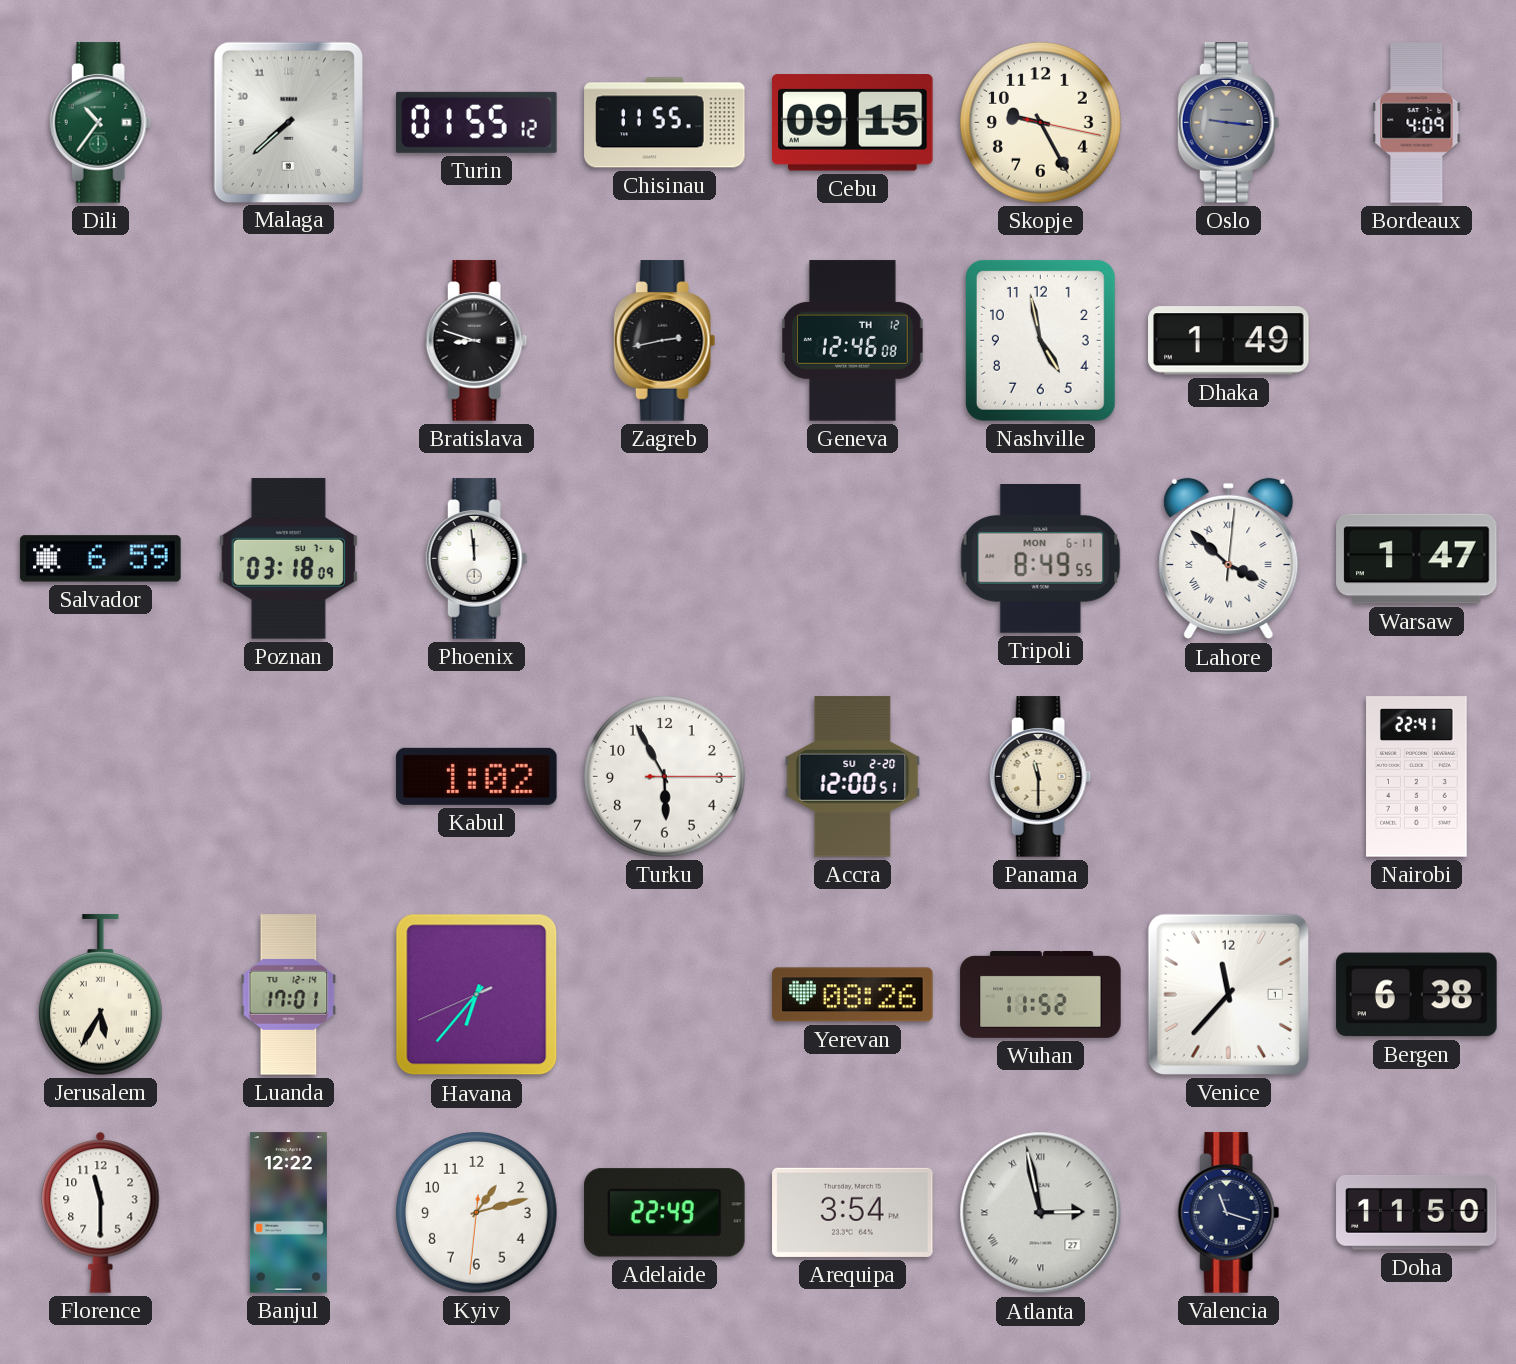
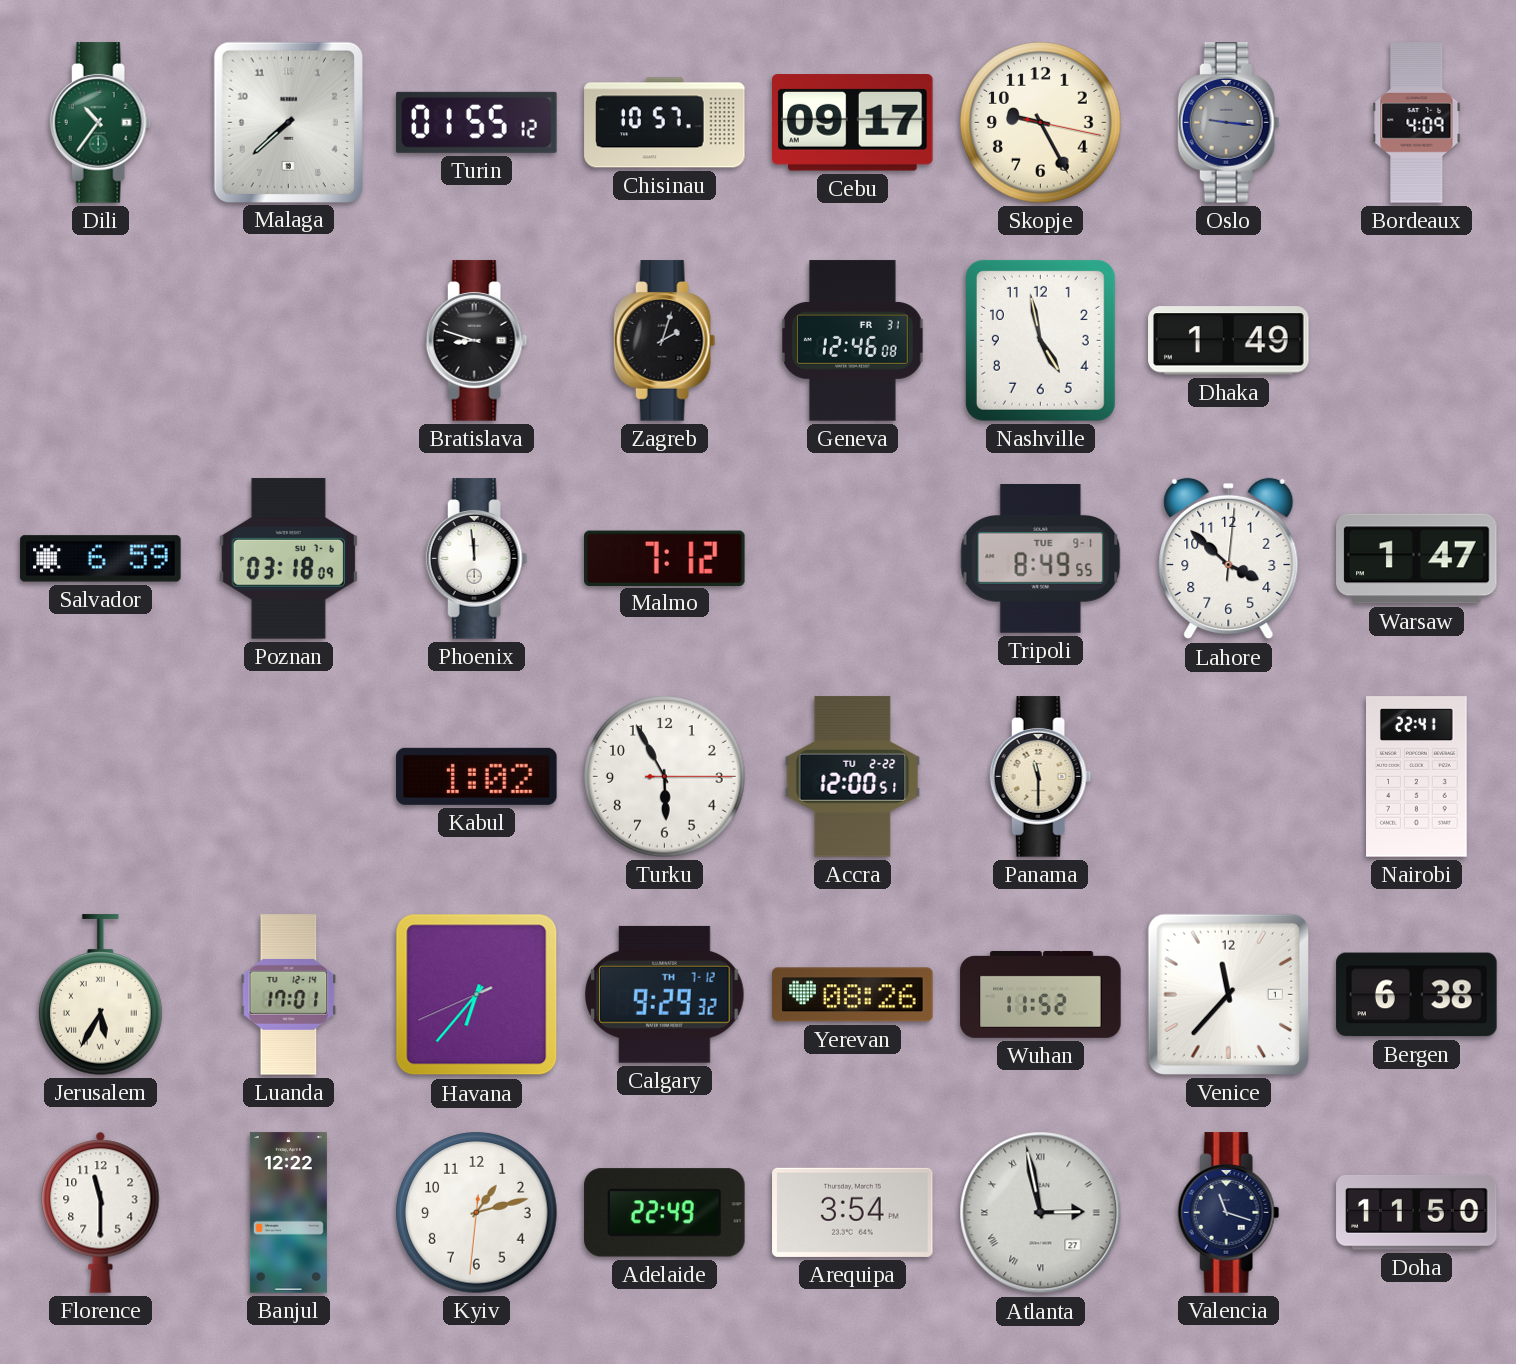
Chisinau: 11:55 -> 10:57 (665, 123)
Cebu: 09:15 -> 09:17 (853, 123)
Zagreb: 2:43 -> 2:03 (665, 341)
Geneva date: TH 12 -> FR 31 (853, 341)
Malmo: none -> 7:12 (665, 558)
Tripoli date: MON 6-11 -> TUE 9-1 (1041, 559)
Lahore numerals: Roman -> Arabic (1229, 559)
Accra date: SU 2-20 -> TU 2-22 (853, 777)
Calgary: none -> 9:29 (665, 994)
